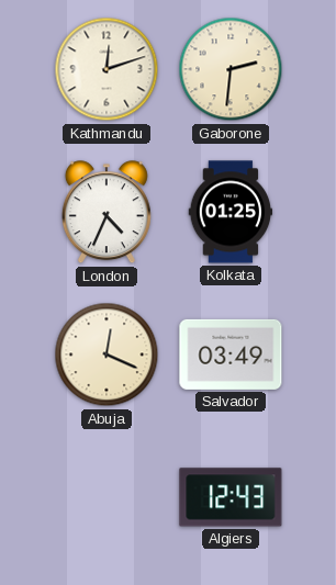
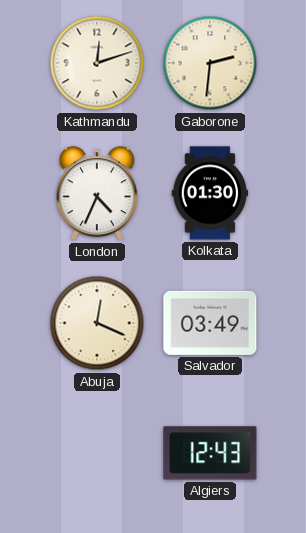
Kolkata: 01:25 -> 01:30 (210, 193)
